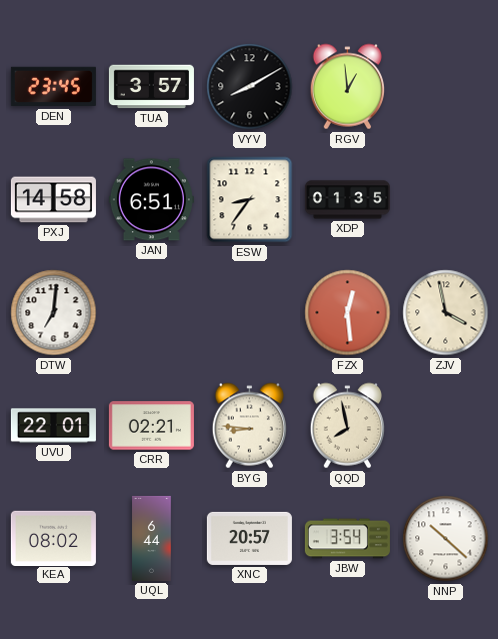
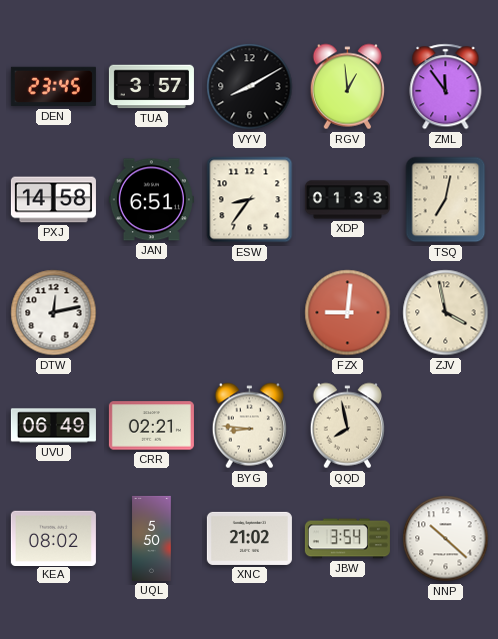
ZML: none -> 11:54 (446, 87)
XDP: 01:35 -> 01:33 (347, 200)
TSQ: none -> 7:02 (446, 200)
DTW: 7:01 -> 12:13 (54, 313)
FZX: 12:29 -> 9:01 (348, 313)
UVU: 22:01 -> 06:49 (53, 426)
UQL: 6:44 -> 5:50 (152, 538)
XNC: 20:57 -> 21:02 (249, 538)
